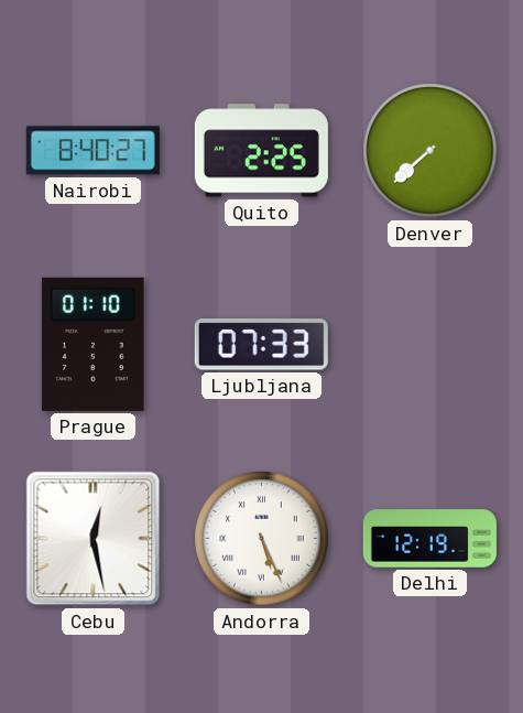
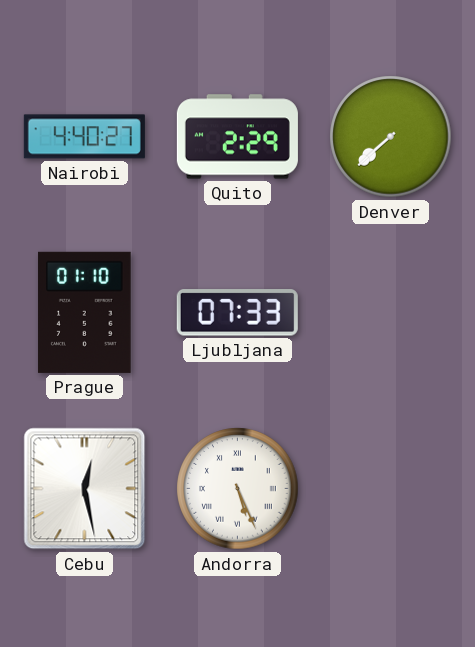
Nairobi: 8:40 -> 4:40 (84, 137)
Quito: 2:25 -> 2:29 (237, 137)
Delhi: 12:19 -> none (429, 539)
